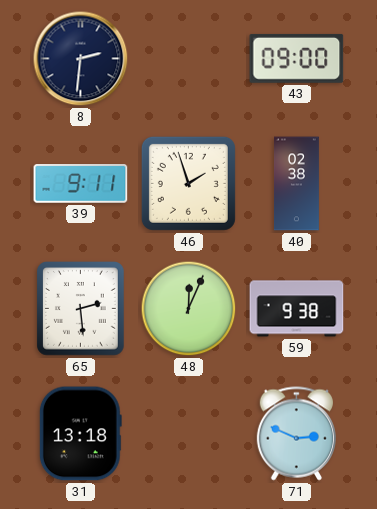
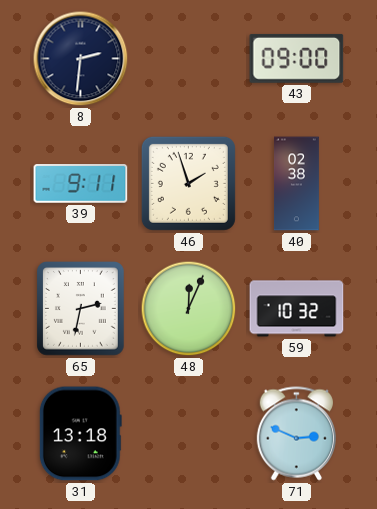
65: 2:29 -> 2:32 (81, 309)
59: 9:38 -> 10:32 (297, 309)
